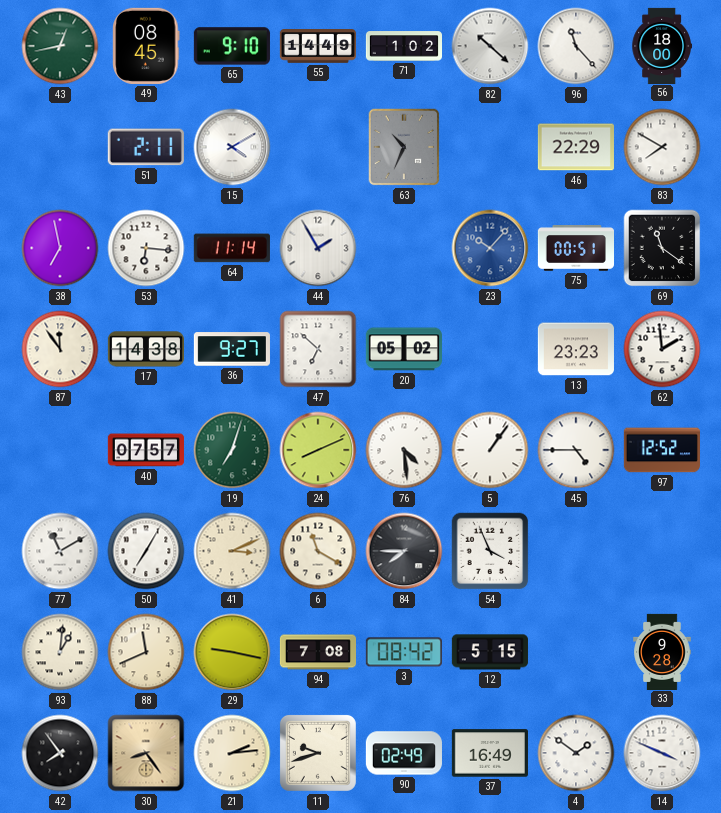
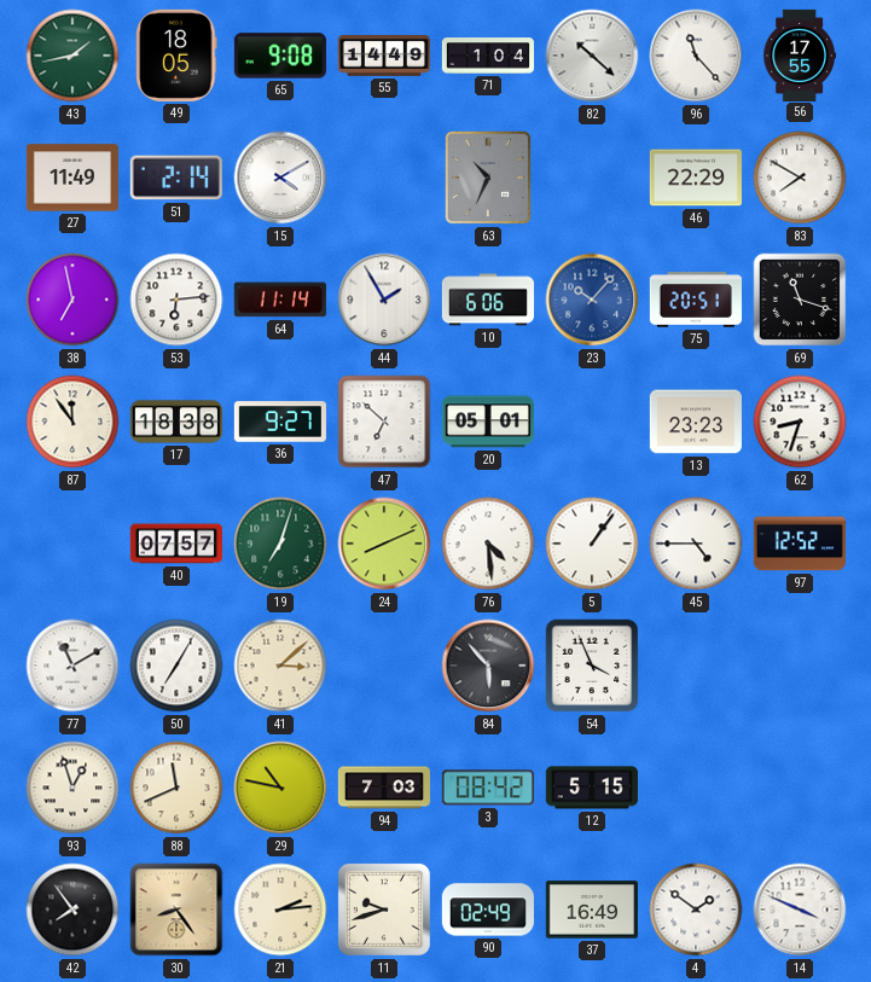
43: 12:43 -> 1:43 (72, 56)
49: 08:45 -> 18:05 (176, 56)
65: 9:10 -> 9:08 (280, 56)
71: 1:02 -> 1:04 (487, 56)
56: 18:00 -> 17:55 (799, 54)
27: none -> 11:49 (72, 178)
51: 2:11 -> 2:14 (176, 178)
53: 6:16 -> 6:14 (176, 300)
10: none -> 6:06 (487, 300)
75: 00:51 -> 20:51 (695, 300)
69: 11:21 -> 11:18 (800, 300)
17: 14:38 -> 18:38 (175, 422)
20: 05:02 -> 05:01 (488, 422)
62: 1:59 -> 8:33 (800, 422)
41: 3:11 -> 3:08 (280, 666)
6: 11:20 -> none (318, 551)
84: 7:45 -> 5:53 (488, 666)
93: 1:01 -> 12:57 (72, 788)
29: 9:17 -> 10:47 (280, 788)
94: 7:08 -> 7:03 (383, 788)
33: 9:28 -> none (662, 651)
